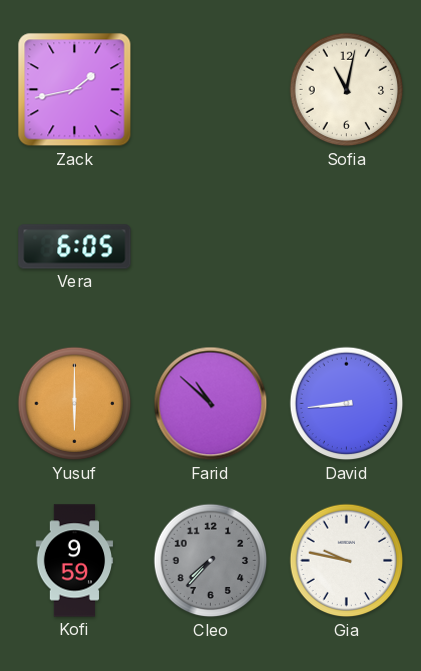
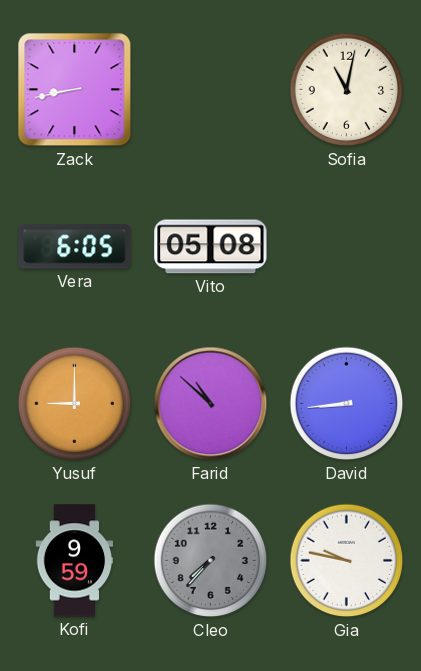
Zack: 1:43 -> 8:43 (75, 90)
Vito: none -> 05:08 (211, 247)
Yusuf: 6:00 -> 9:00 (75, 404)
